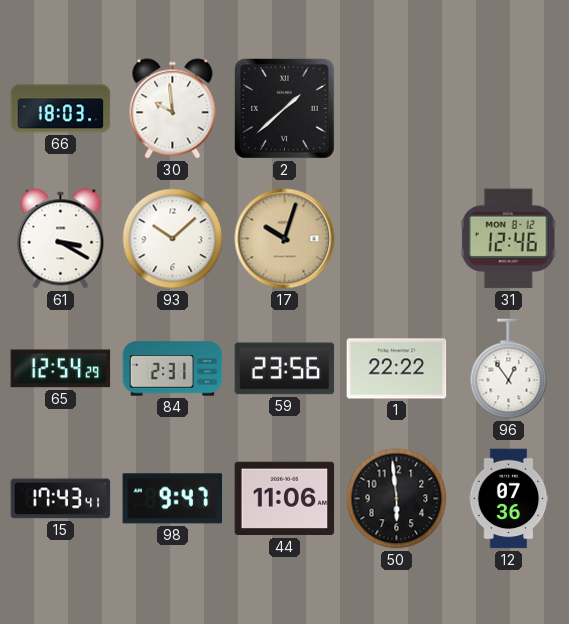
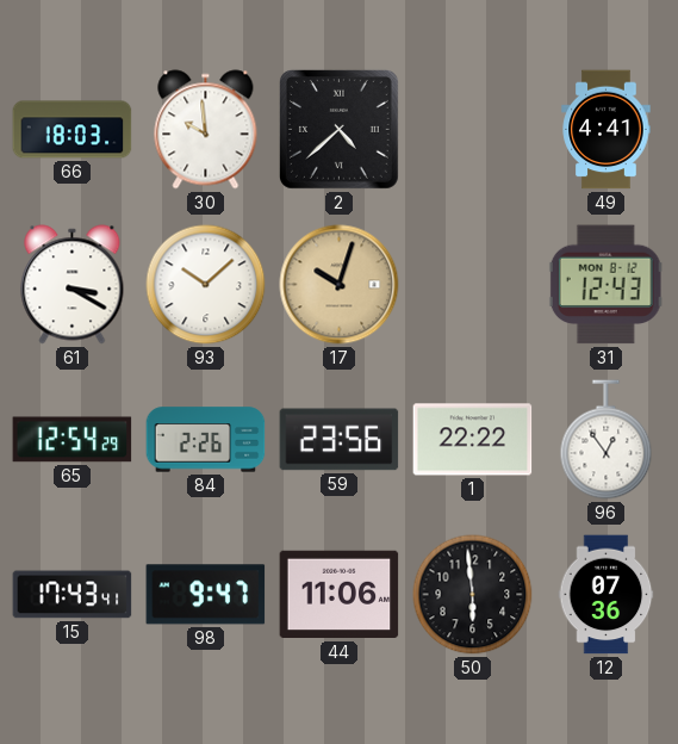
2: 1:38 -> 4:38 (338, 129)
49: none -> 4:41 (607, 130)
31: 12:46 -> 12:43 (605, 285)
84: 2:31 -> 2:26 (206, 440)
